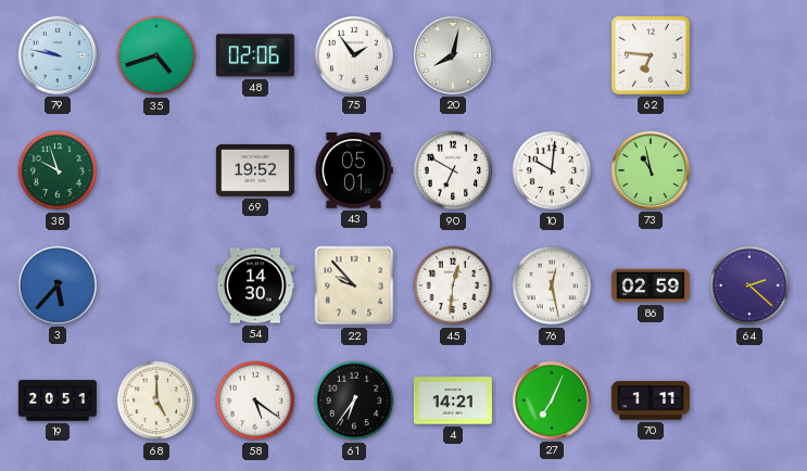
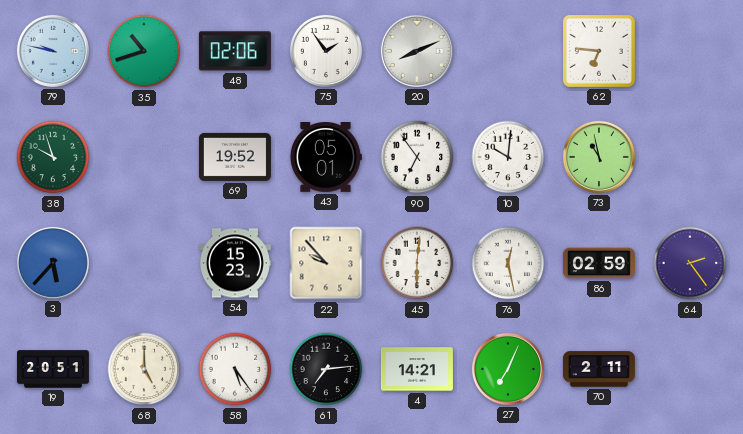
35: 4:42 -> 10:42 (144, 51)
20: 8:02 -> 8:11 (417, 51)
90: 6:50 -> 6:54 (417, 157)
54: 14:30 -> 15:23 (235, 263)
45: 12:31 -> 6:01 (417, 263)
64: 2:22 -> 2:24 (690, 263)
58: 5:21 -> 5:24 (235, 369)
61: 6:36 -> 7:14 (326, 369)
70: 1:11 -> 2:11 (599, 369)
